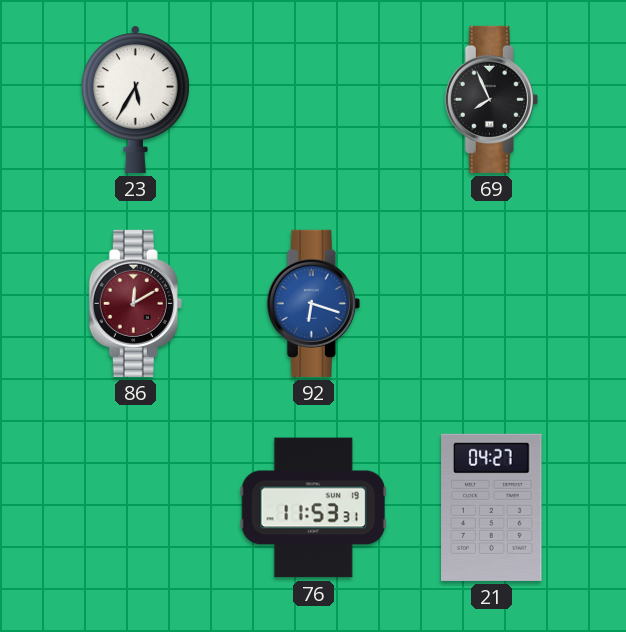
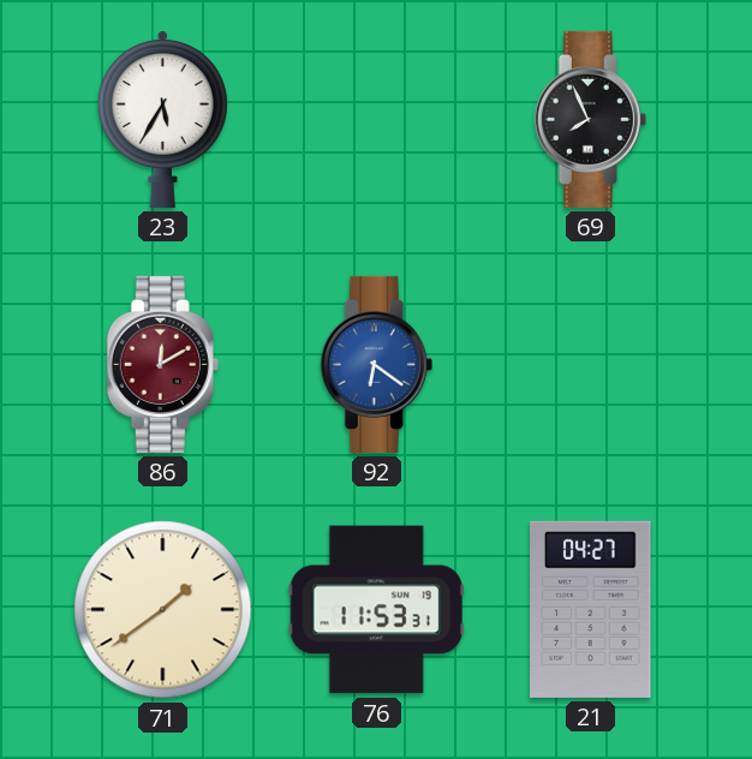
92: 6:18 -> 6:21 (376, 364)
71: none -> 1:39 (163, 610)
